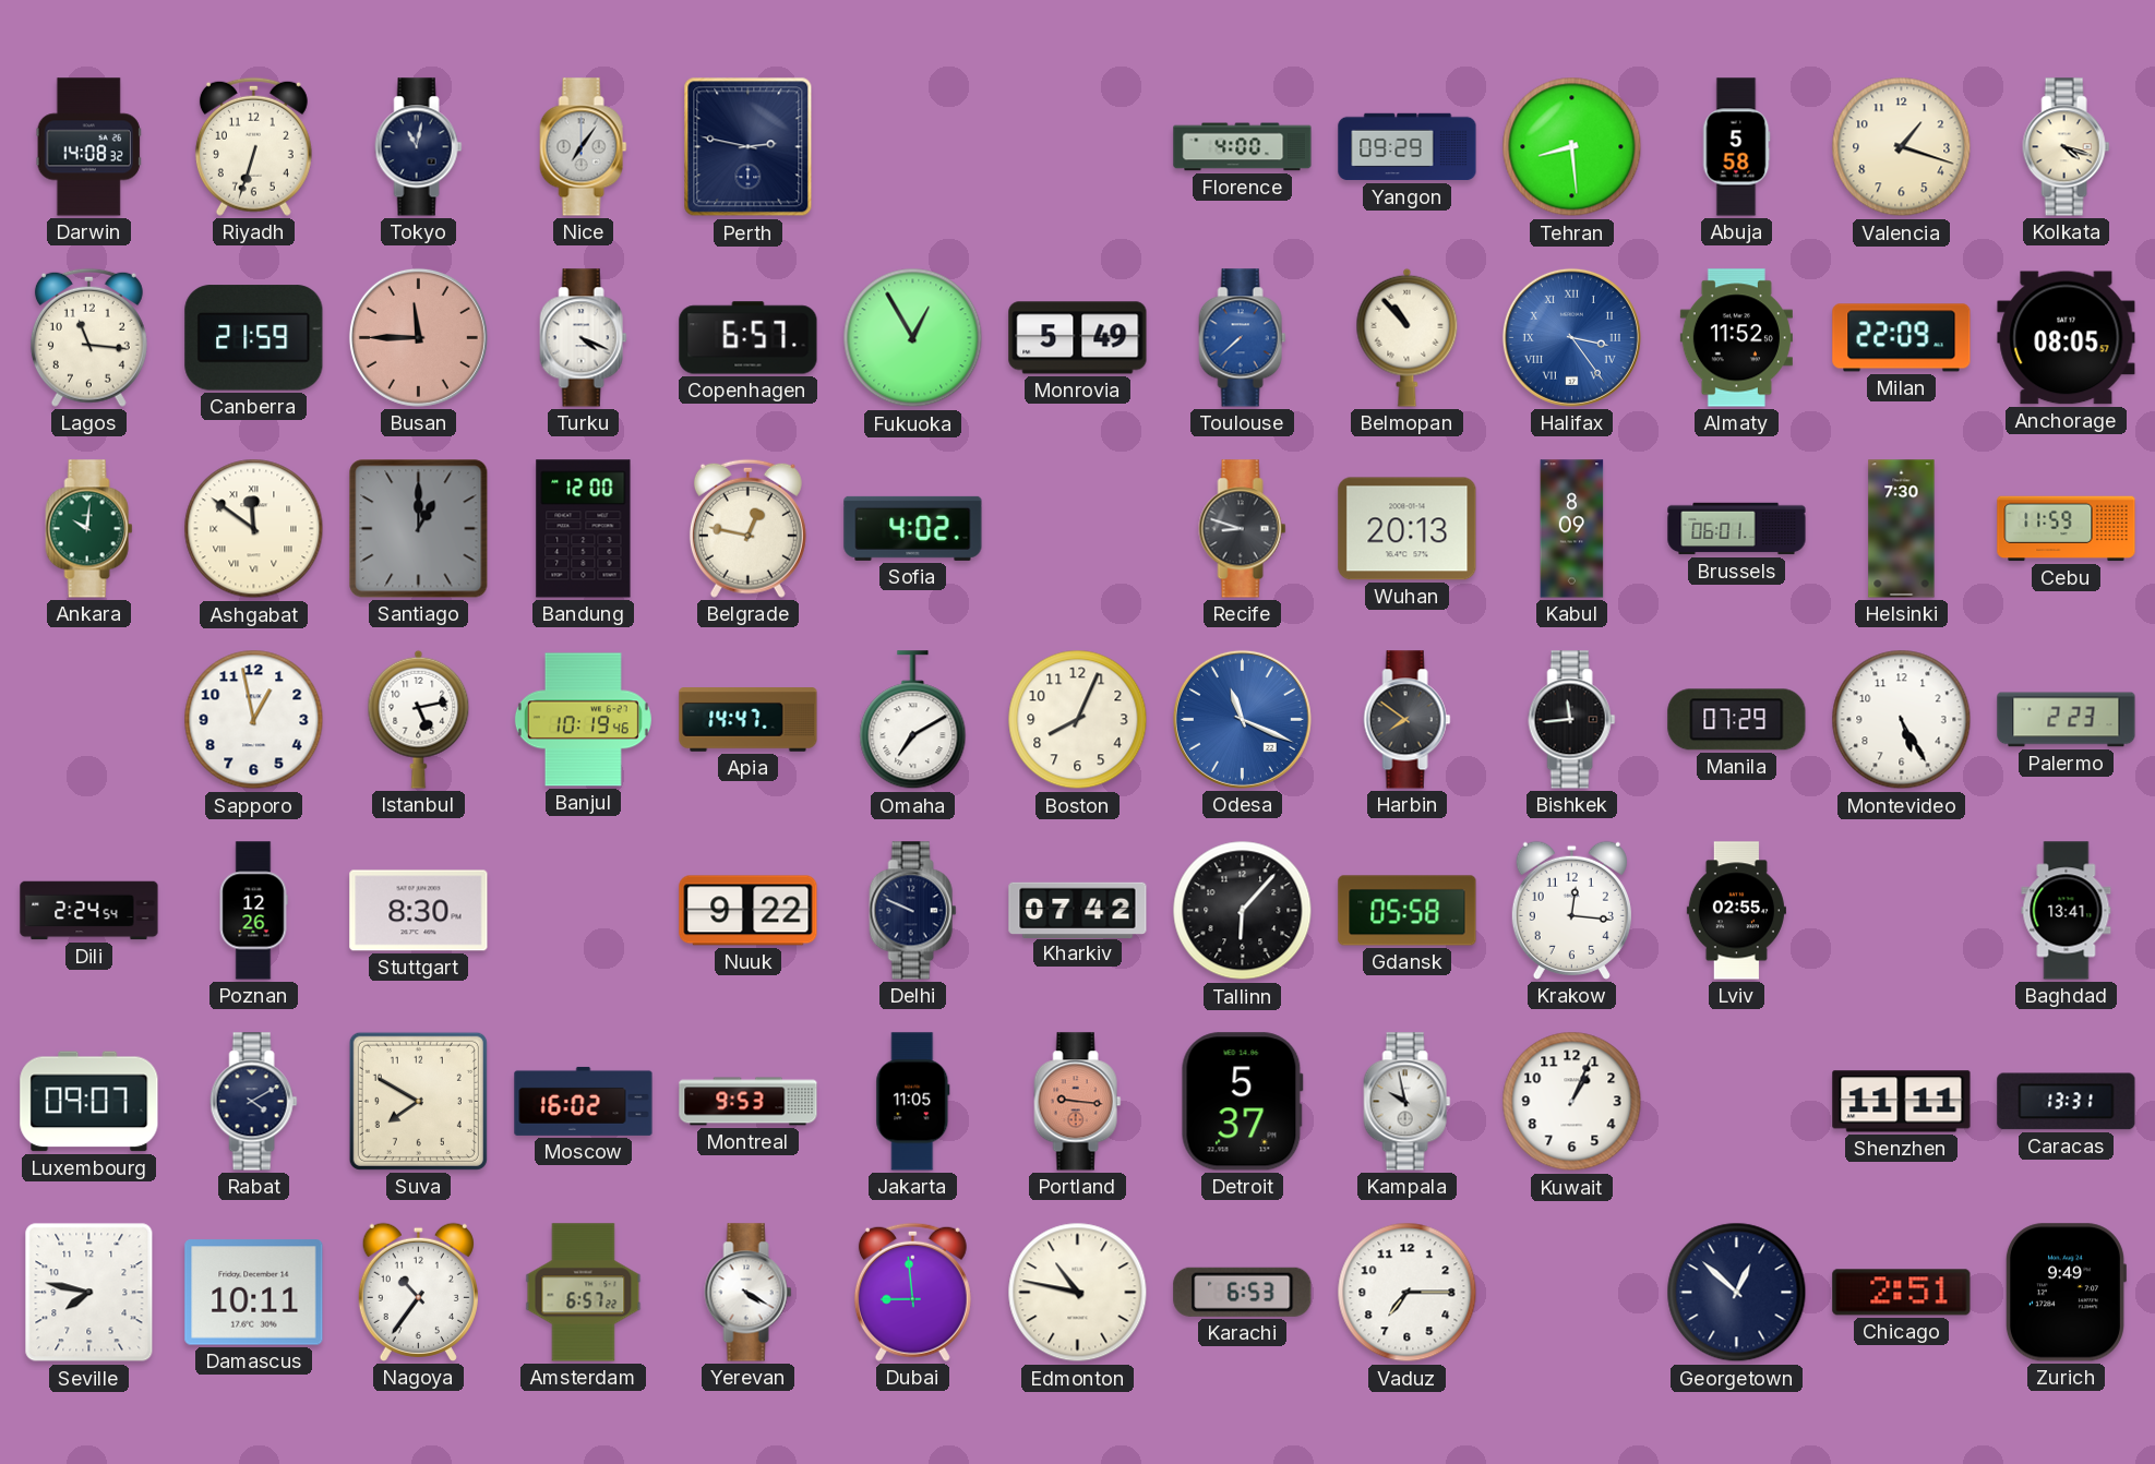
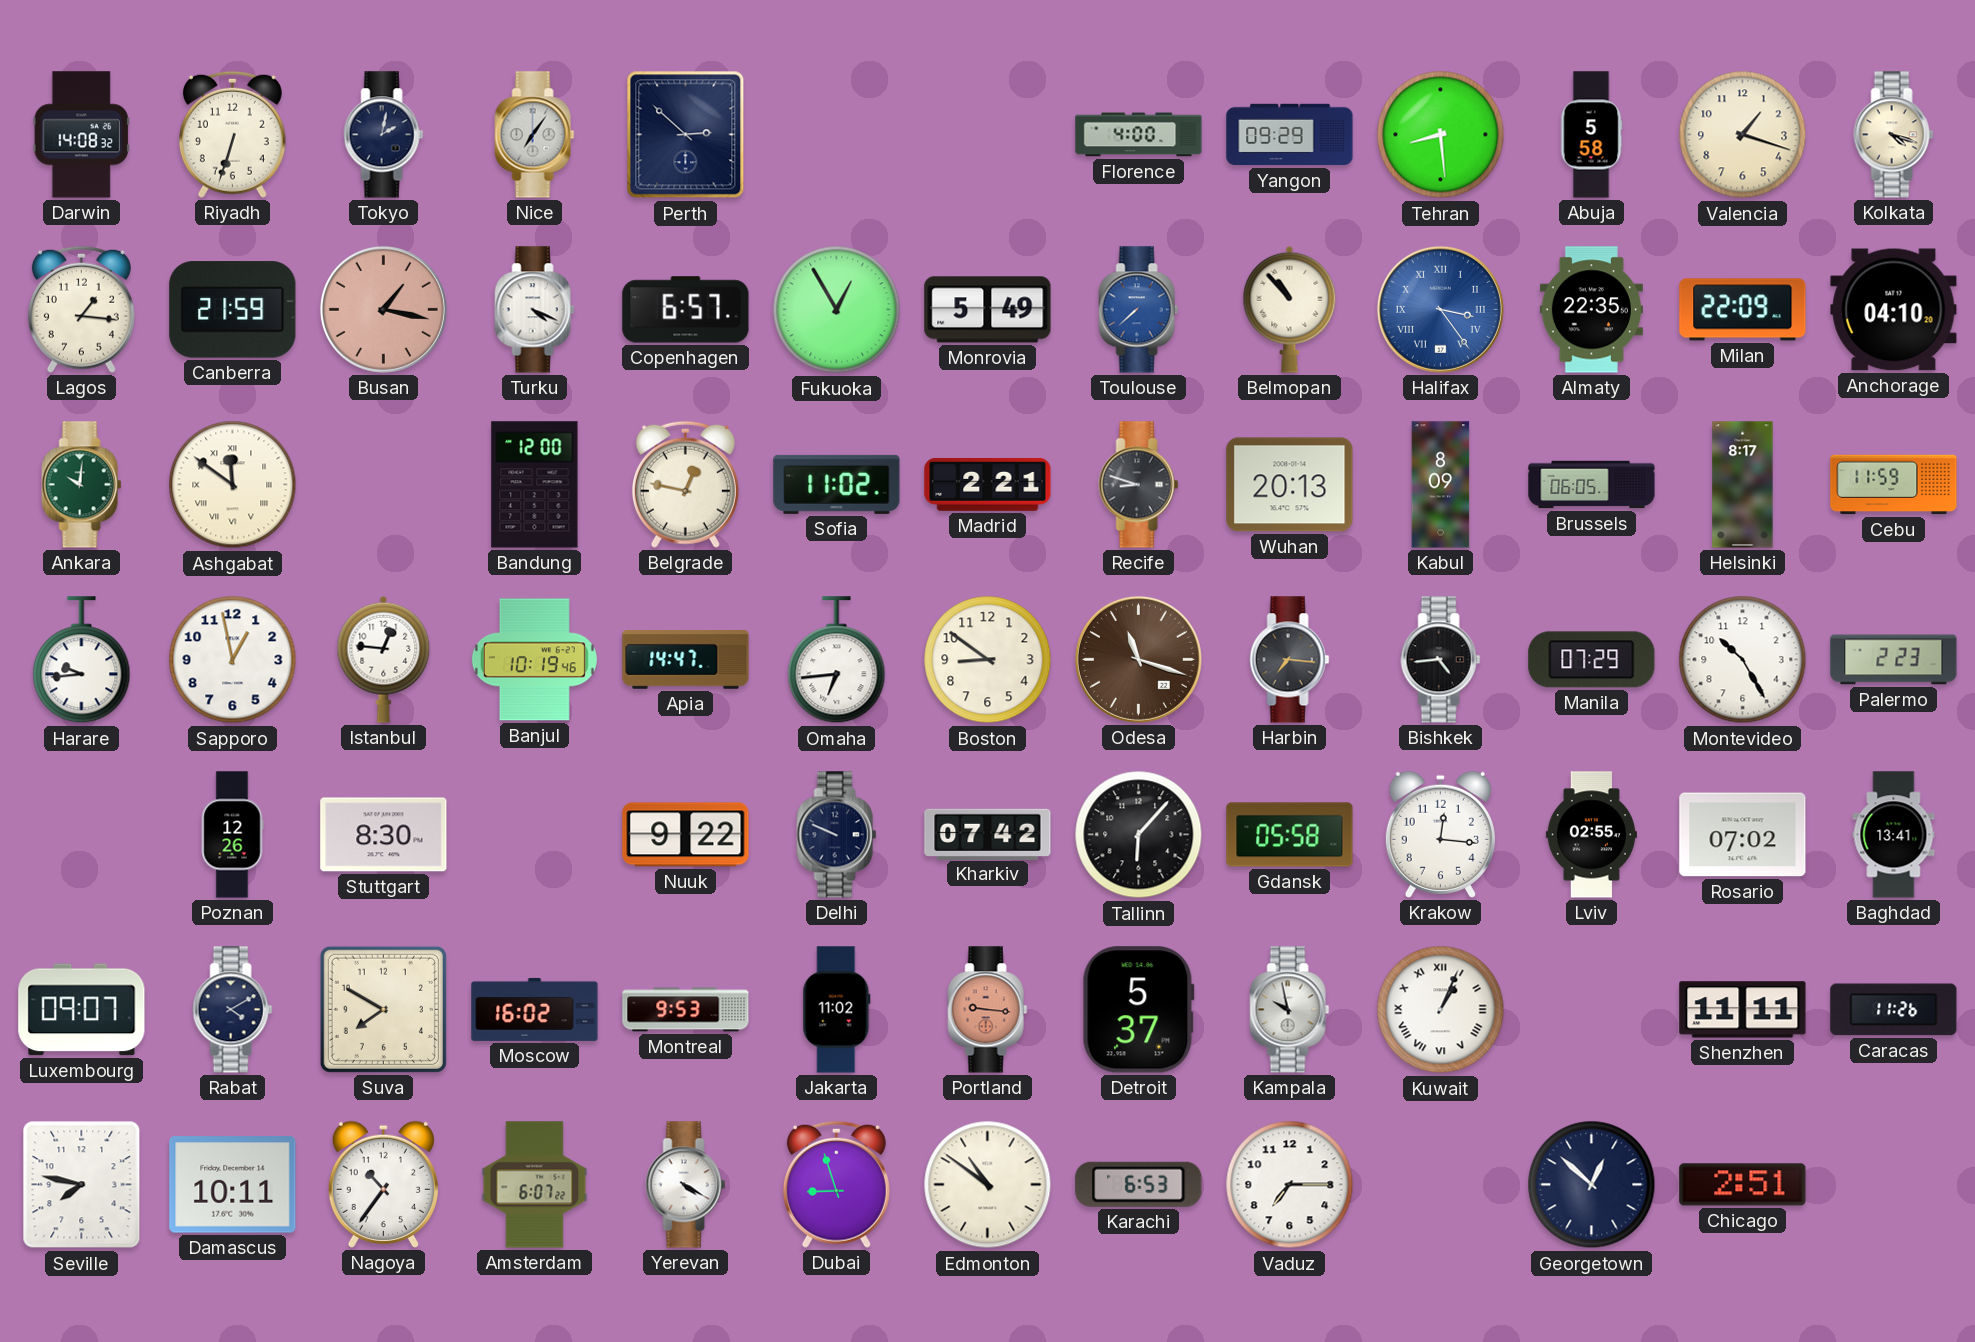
Tokyo: 11:02 -> 2:02 (384, 135)
Perth: 2:47 -> 2:52 (686, 135)
Lagos: 11:16 -> 1:16 (81, 309)
Busan: 11:45 -> 1:17 (383, 309)
Almaty: 11:52 -> 22:35 (1591, 310)
Anchorage: 08:05 -> 04:10 (1894, 310)
Santiago: 1:00 -> none (419, 529)
Sofia: 4:02 -> 11:02 (837, 484)
Madrid: none -> 2:21 (988, 485)
Brussels: 06:01 -> 06:05 (1592, 485)
Helsinki: 7:30 -> 8:17 (1743, 485)
Harare: none -> 9:44 (82, 660)
Istanbul: 5:13 -> 12:46 (384, 659)
Omaha: 7:10 -> 6:44 (837, 660)
Boston: 8:04 -> 8:51 (988, 660)
Odesa: 11:19 -> 11:18 (1138, 659)
Odesa dial: blue -> brown (1138, 659)
Harbin: 7:51 -> 7:16 (1290, 660)
Bishkek: 11:44 -> 4:44 (1441, 660)
Montevideo: 5:25 -> 10:25 (1743, 660)
Dili: 2:24 -> none (89, 911)
Rosario: none -> 07:02 (1743, 835)
Jakarta: 11:05 -> 11:02 (837, 1010)
Kuwait numerals: Arabic -> Roman (1441, 1010)
Caracas: 13:31 -> 11:26 (1894, 1010)
Amsterdam: 6:57 -> 6:07 (535, 1185)
Dubai: 8:59 -> 8:57 (836, 1184)
Edmonton: 10:47 -> 10:51 (988, 1185)
Zurich: 9:49 -> none (2066, 1293)
